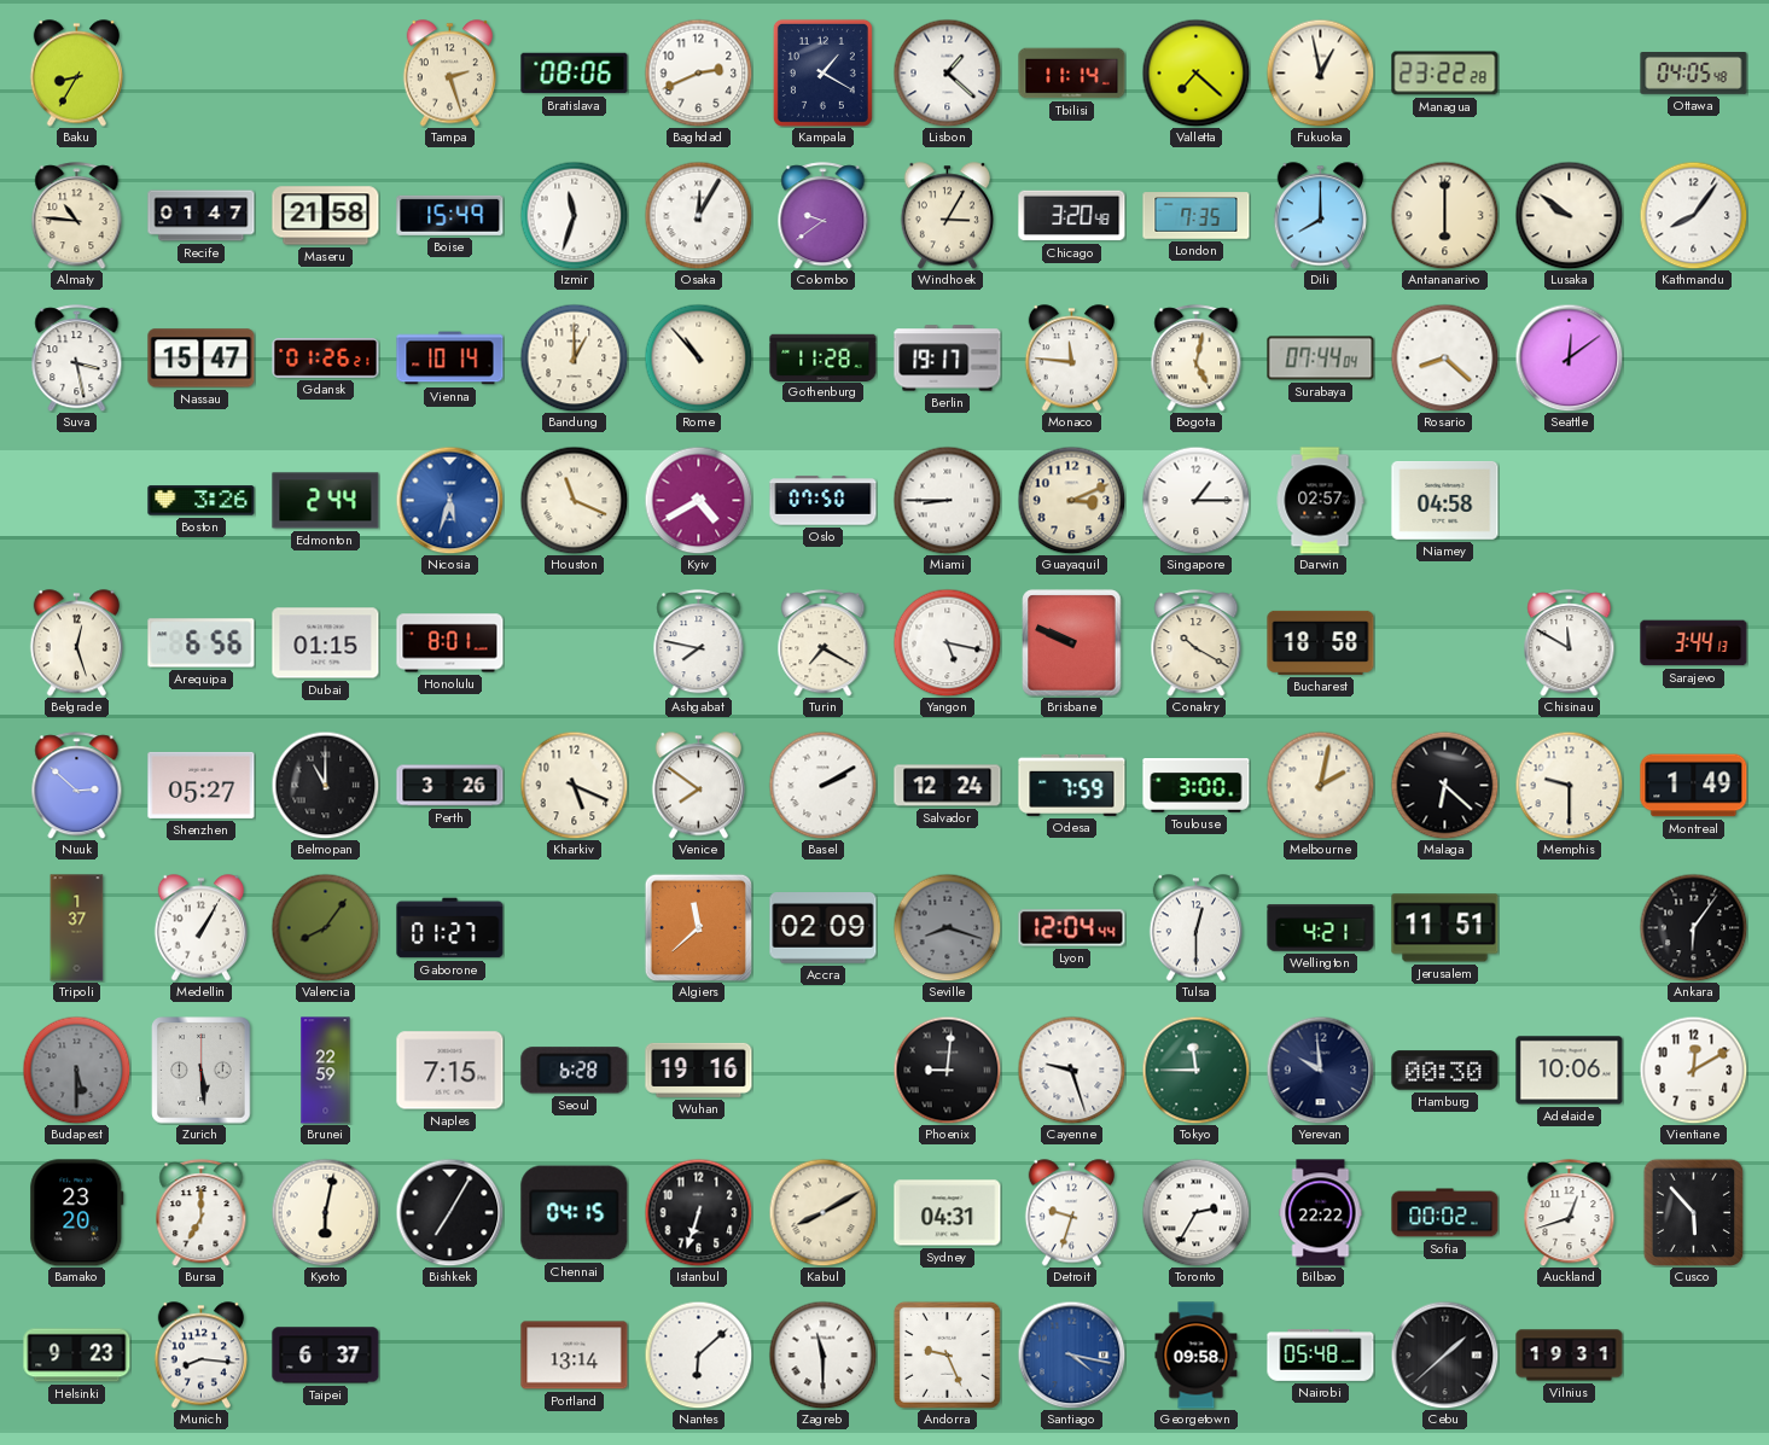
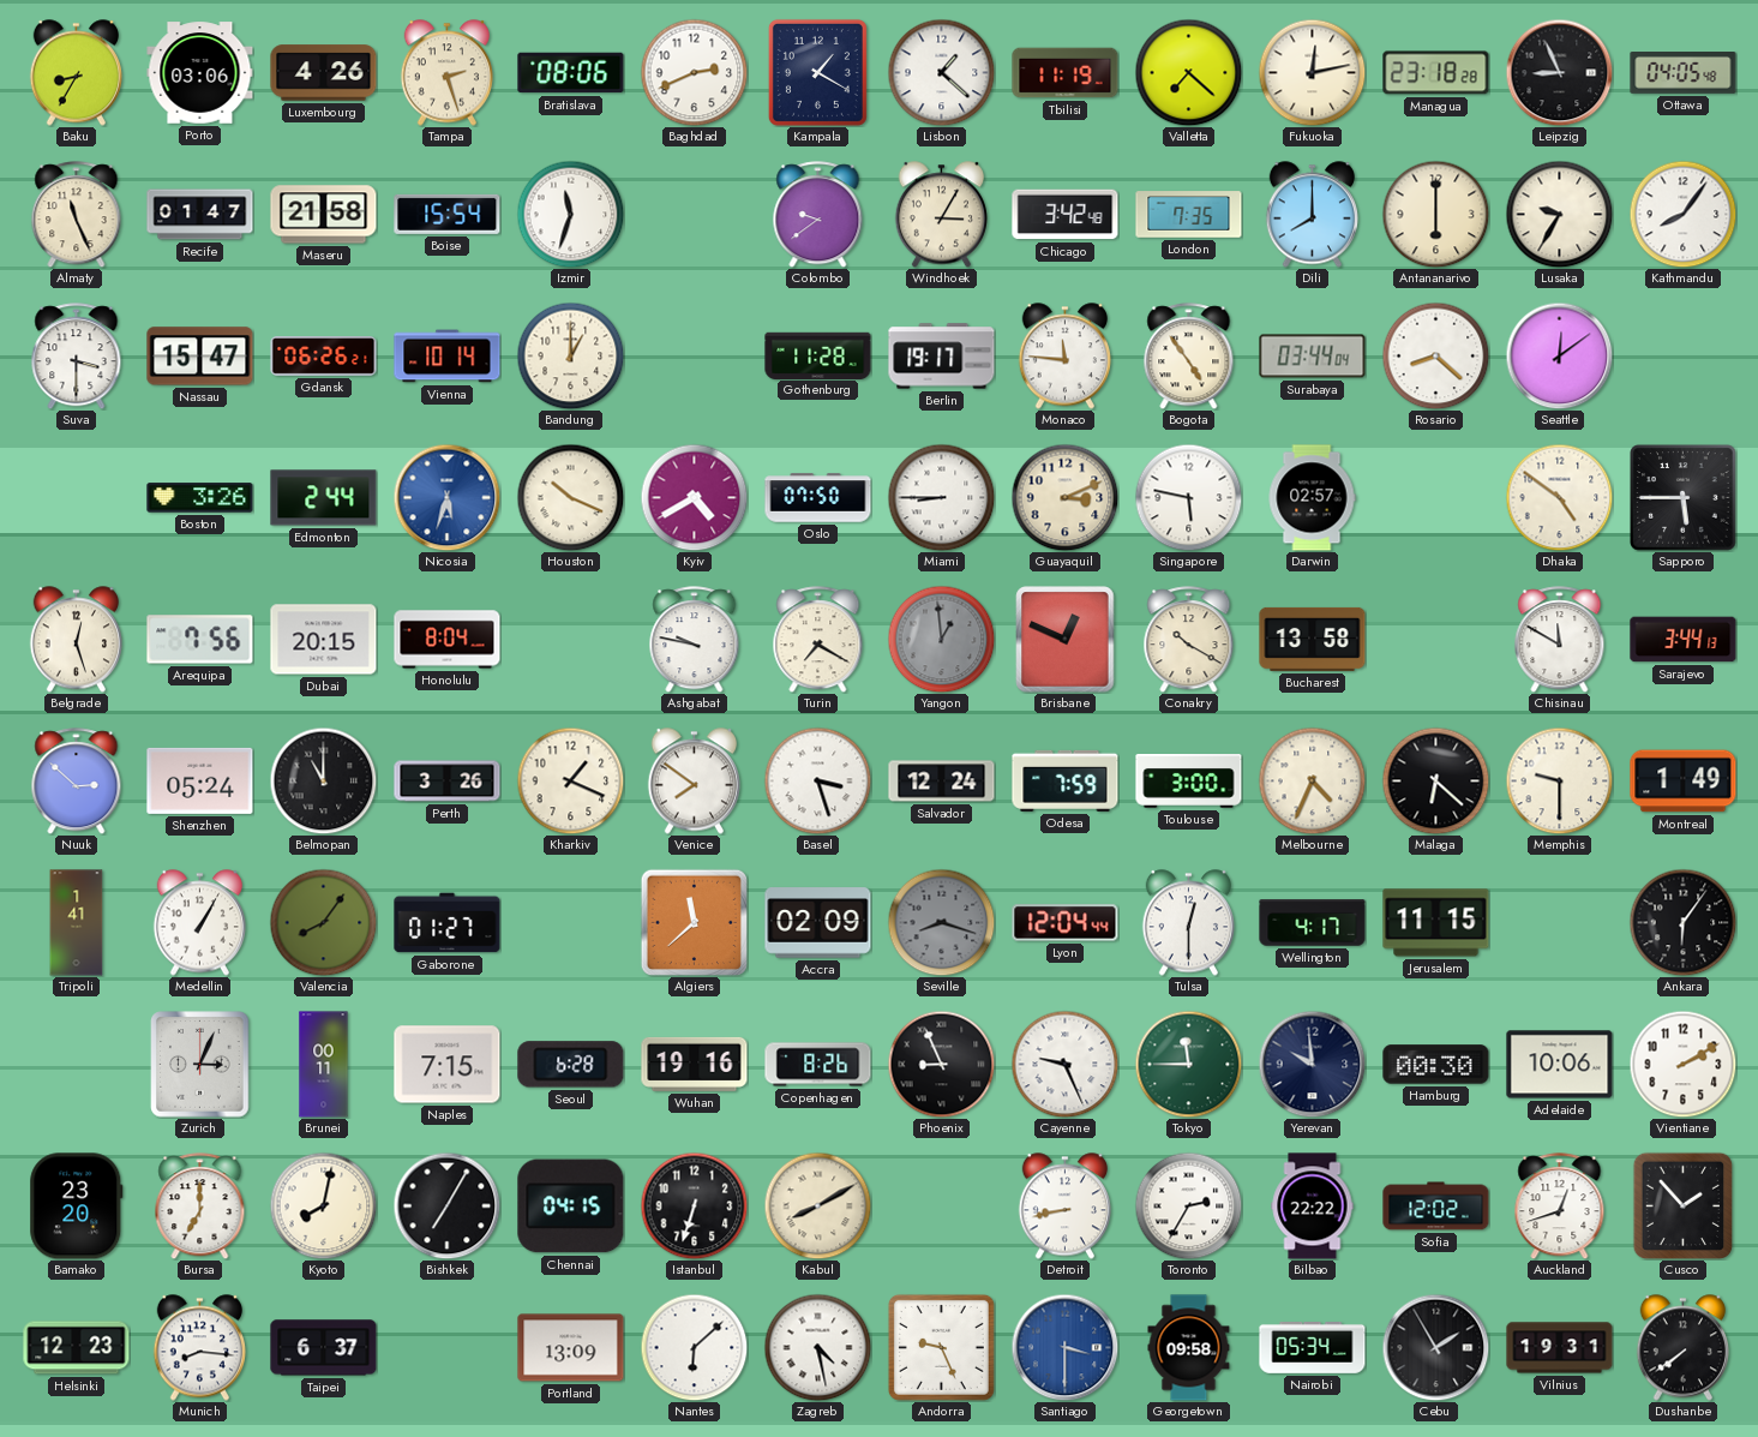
Porto: none -> 03:06 (200, 73)
Luxembourg: none -> 4:26 (324, 73)
Tbilisi: 11:14 -> 11:19 (1066, 73)
Fukuoka: 12:58 -> 12:13 (1312, 72)
Managua: 23:22 -> 23:18 (1436, 73)
Leipzig: none -> 8:56 (1559, 72)
Almaty: 10:46 -> 11:26 (77, 215)
Boise: 15:49 -> 15:54 (448, 214)
Osaka: 12:05 -> none (698, 215)
Chicago: 3:20 -> 3:42 (1066, 215)
Lusaka: 9:51 -> 9:35 (1559, 214)
Suva: 3:28 -> 3:30 (77, 357)
Gdansk: 01:26 -> 06:26 (324, 357)
Rome: 10:53 -> none (698, 357)
Bogota: 5:02 -> 4:54 (1189, 357)
Surabaya: 07:44 -> 03:44 (1313, 357)
Houston: 11:19 -> 10:19 (570, 497)
Singapore: 1:15 -> 5:47 (1188, 497)
Niamey: 04:58 -> none (1445, 500)
Dhaka: none -> 4:51 (1559, 497)
Sapporo: none -> 5:45 (1684, 498)
Arequipa: 6:56 -> 7:56 (200, 640)
Dubai: 01:15 -> 20:15 (324, 640)
Honolulu: 8:01 -> 8:04 (448, 640)
Ashgabat: 7:47 -> 9:47 (695, 640)
Yangon: 5:17 -> 12:59 (941, 639)
Yangon dial: white -> grey (941, 639)
Brisbane: 9:49 -> 12:49 (1066, 640)
Bucharest: 18:58 -> 13:58 (1313, 639)
Shenzhen: 05:27 -> 05:24 (200, 780)
Kharkiv: 5:19 -> 1:19 (570, 780)
Basel: 2:10 -> 3:27 (817, 780)
Melbourne: 2:02 -> 4:34 (1312, 780)
Tripoli: 1:37 -> 1:41 (77, 923)
Wellington: 4:21 -> 4:17 (1313, 923)
Jerusalem: 11:51 -> 11:15 (1436, 923)
Budapest: 5:30 -> none (76, 1070)
Zurich: 5:29 -> 3:04 (200, 1065)
Brunei: 22:59 -> 00:11 (324, 1065)
Copenhagen: none -> 8:26 (818, 1065)
Phoenix: 9:01 -> 8:56 (941, 1064)
Cayenne: 9:27 -> 9:26 (1064, 1064)
Vientiane: 12:10 -> 2:10 (1682, 1064)
Kyoto: 6:02 -> 8:02 (323, 1205)
Sydney: 04:31 -> none (948, 1213)
Detroit: 9:33 -> 8:43 (1064, 1207)
Sofia: 00:02 -> 12:02 (1436, 1207)
Cusco: 5:53 -> 1:53 (1684, 1205)
Helsinki: 9:23 -> 12:23 (77, 1348)
Portland: 13:14 -> 13:09 (571, 1348)
Zagreb: 11:30 -> 4:28 (817, 1347)
Santiago: 4:17 -> 3:30 (1064, 1347)
Nairobi: 05:48 -> 05:34 (1313, 1348)
Cebu: 1:38 -> 1:55 (1435, 1347)
Dushanbe: none -> 7:39 (1682, 1348)
